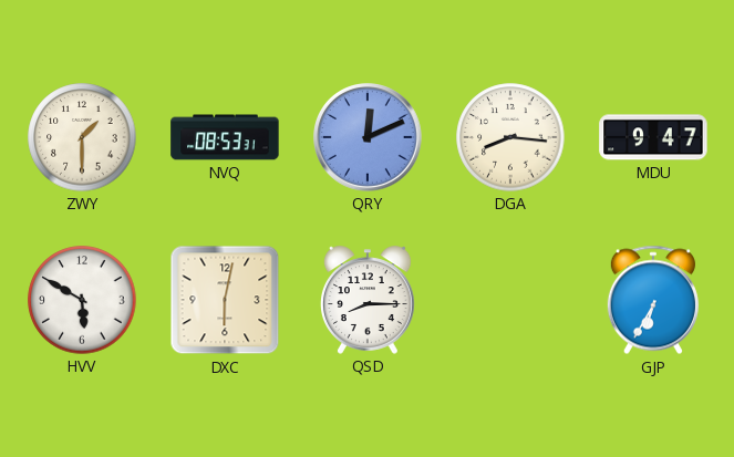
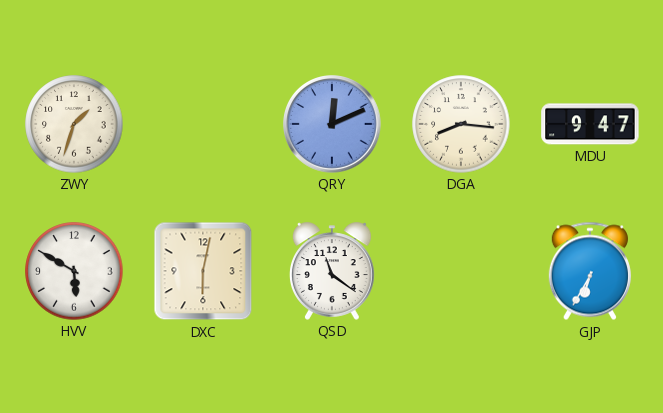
ZWY: 1:30 -> 1:33 (74, 124)
NVQ: 08:53 -> none (225, 137)
QSD: 8:15 -> 11:21 (332, 271)
